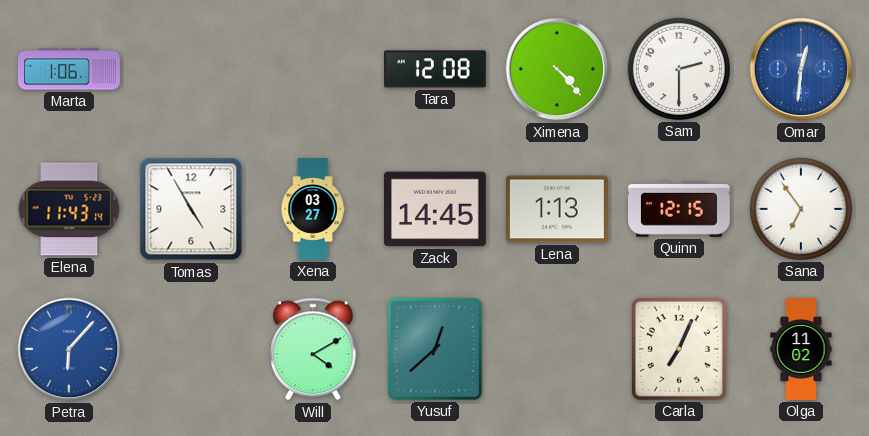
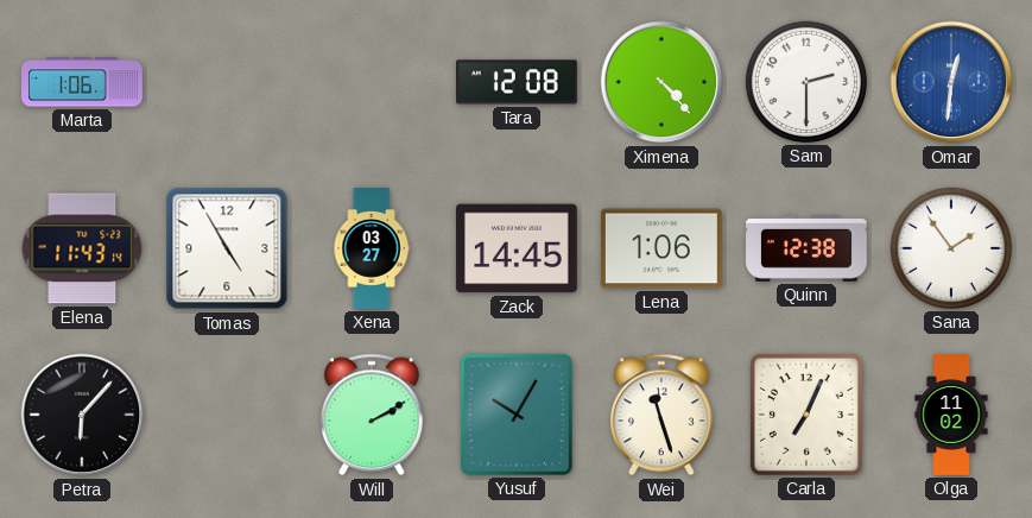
Lena: 1:13 -> 1:06 (661, 248)
Quinn: 12:15 -> 12:38 (808, 249)
Sana: 6:54 -> 1:54 (951, 248)
Petra dial: blue -> black (82, 415)
Will: 4:10 -> 2:10 (372, 415)
Yusuf: 12:38 -> 10:05 (517, 415)
Wei: none -> 11:27 (661, 415)
